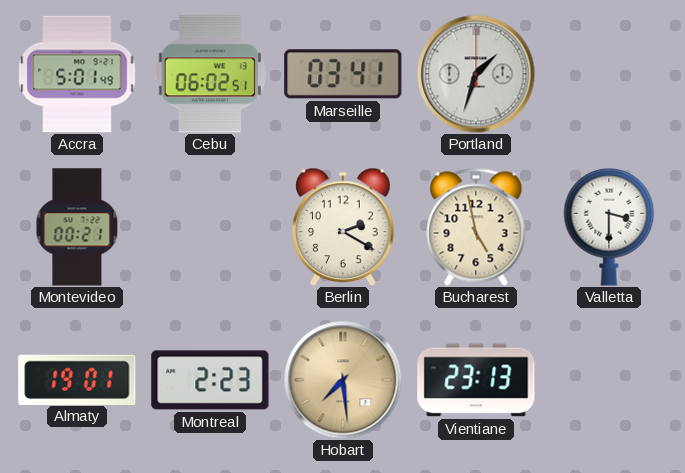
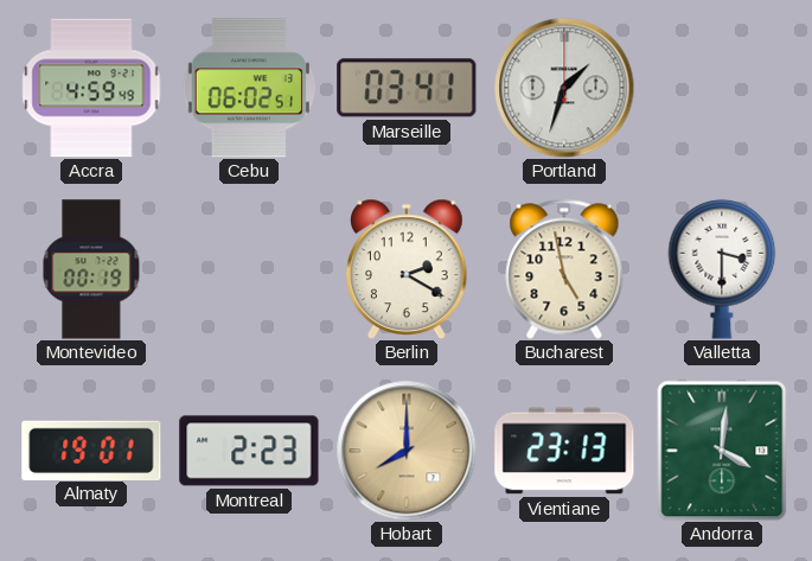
Accra: 5:01 -> 4:59 (91, 88)
Montevideo: 00:21 -> 00:19 (91, 269)
Hobart: 7:29 -> 8:00 (407, 451)
Andorra: none -> 4:01 (722, 451)
